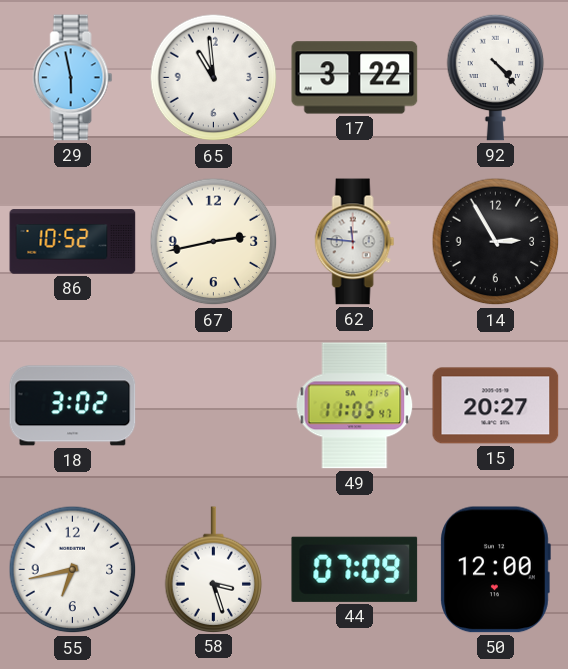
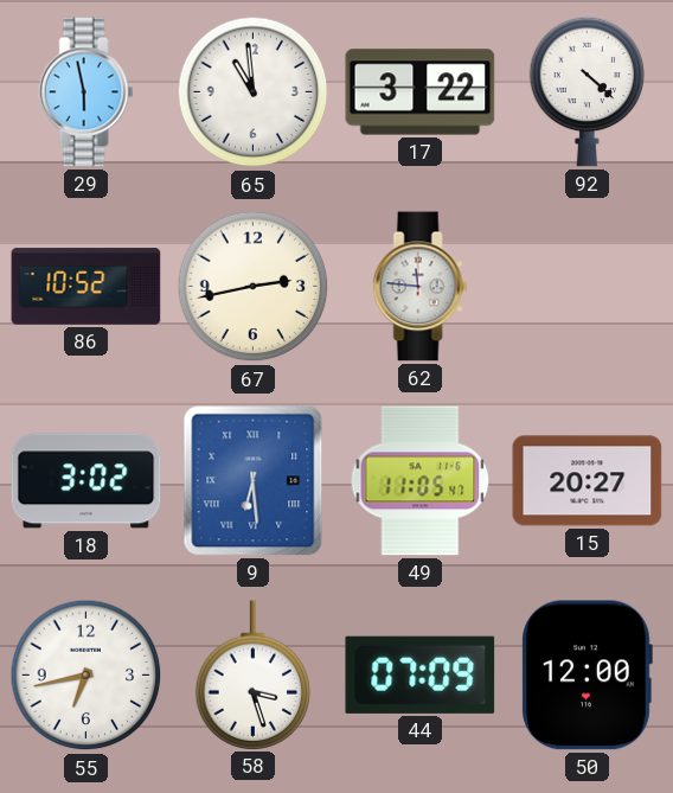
92: 4:23 -> 4:22 (588, 91)
14: 2:55 -> none (496, 242)
9: none -> 6:29 (254, 481)
